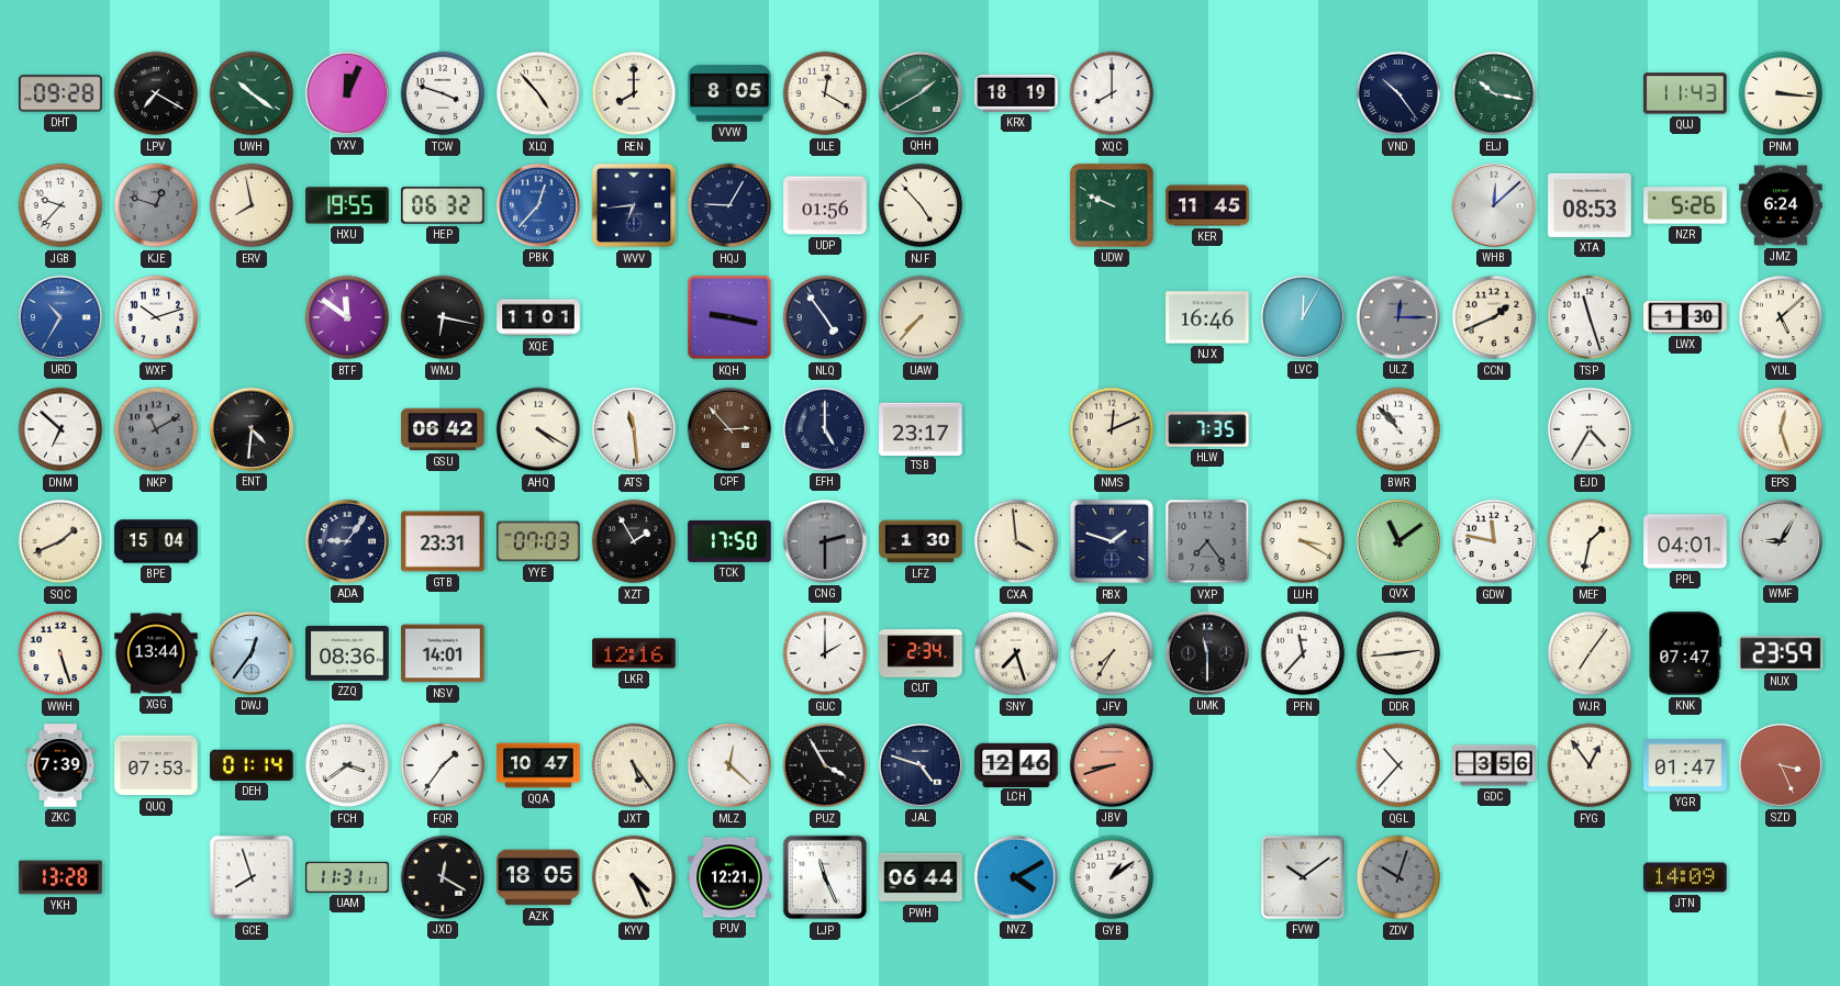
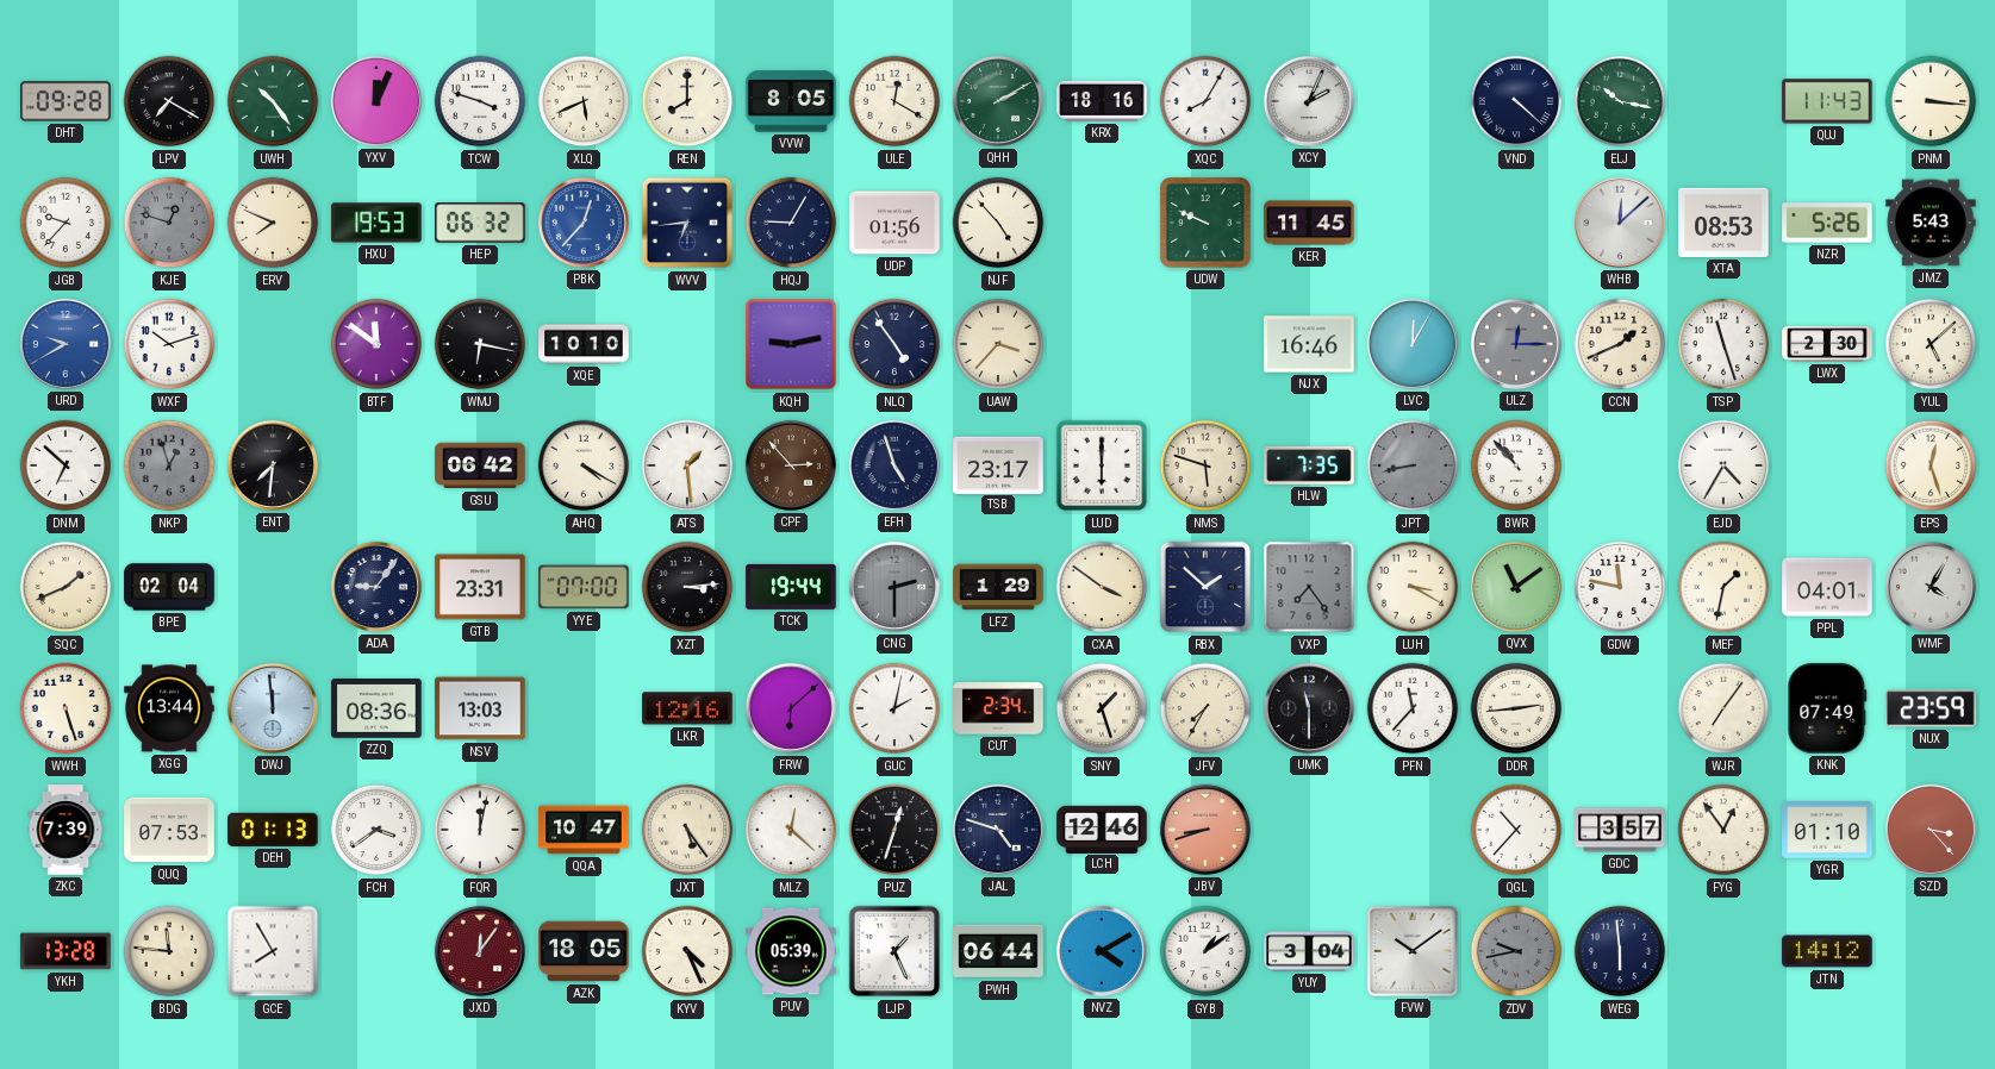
UWH: 10:21 -> 10:24 (273, 101)
XLQ: 4:53 -> 5:41 (584, 101)
QHH: 1:40 -> 2:10 (998, 101)
KRX: 18:19 -> 18:16 (1102, 101)
XQC: 8:00 -> 8:05 (1205, 101)
XCY: none -> 2:04 (1309, 101)
VND: 10:24 -> 4:22 (1516, 101)
ERV: 7:58 -> 7:49 (273, 223)
HXU: 19:55 -> 19:53 (376, 223)
JMZ: 6:24 -> 5:43 (1931, 223)
URD: 10:35 -> 9:40 (66, 344)
XQE: 11:01 -> 10:10 (584, 344)
KQH: 9:17 -> 9:13 (791, 344)
UAW: 7:37 -> 3:37 (998, 344)
LWX: 1:30 -> 2:30 (1827, 344)
NKP: 11:10 -> 12:57 (169, 465)
ENT: 4:31 -> 7:31 (273, 465)
ATS: 11:29 -> 1:29 (687, 465)
EFH: 5:00 -> 4:57 (894, 465)
LUD: none -> 6:00 (1102, 465)
NMS: 12:11 -> 5:48 (1205, 465)
JPT: none -> 8:43 (1413, 465)
BPE: 15:04 -> 02:04 (169, 587)
YYE: 07:03 -> 07:00 (584, 587)
XZT: 1:55 -> 3:14 (687, 587)
TCK: 17:50 -> 19:44 (791, 587)
LFZ: 1:30 -> 1:29 (998, 587)
CXA: 3:59 -> 3:51 (1102, 587)
RBX: 1:48 -> 1:52 (1205, 587)
WMF: 9:05 -> 4:05 (1931, 587)
DWJ: 12:36 -> 11:59 (273, 708)
NSV: 14:01 -> 13:03 (480, 708)
FRW: none -> 6:08 (791, 708)
GUC: 2:00 -> 2:02 (894, 708)
SNY: 7:27 -> 1:27 (1102, 708)
KNK: 07:47 -> 07:49 (1827, 708)
DEH: 01:14 -> 01:13 (273, 830)
FQR: 1:36 -> 12:02 (480, 830)
PUZ: 3:55 -> 12:33 (894, 830)
GDC: 3:56 -> 3:57 (1620, 830)
YGR: 01:47 -> 01:10 (1827, 830)
SZD: 3:26 -> 3:23 (1931, 830)
BDG: none -> 11:46 (169, 951)
GCE: 7:57 -> 7:55 (273, 951)
UAM: 11:31 -> none (347, 877)
JXD: 12:20 -> 12:06 (480, 951)
JXD dial: black -> burgundy (480, 951)
PUV: 12:21 -> 05:39 (791, 951)
LJP: 11:26 -> 1:26 (894, 951)
YUY: none -> 3:04 (1309, 951)
ZDV: 10:03 -> 9:43 (1516, 951)
WEG: none -> 5:59 (1620, 951)
JTN: 14:09 -> 14:12 (1827, 951)
